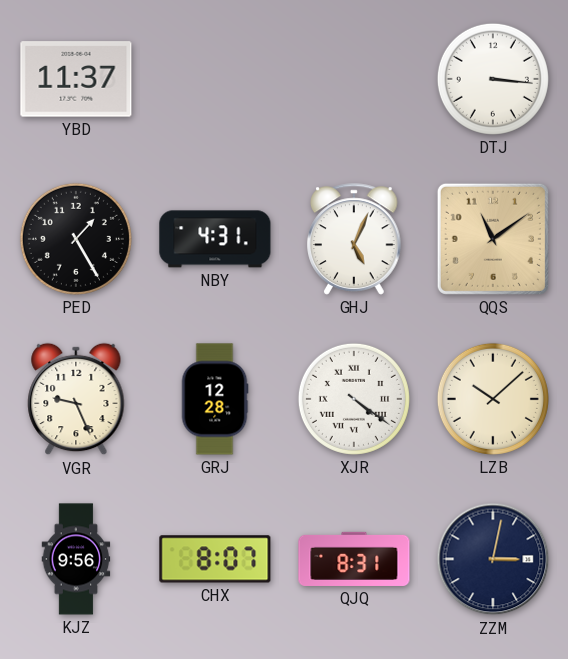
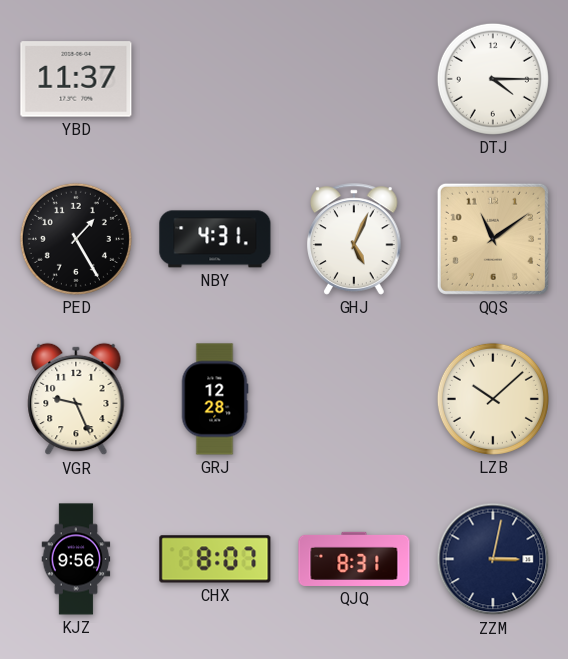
DTJ: 3:16 -> 4:15 (493, 79)
XJR: 4:21 -> none (354, 399)
